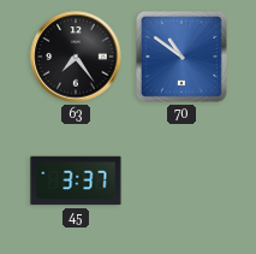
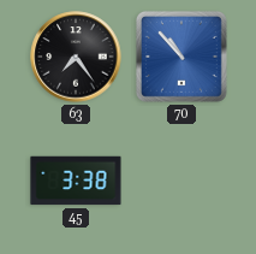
70: 10:51 -> 10:53 (181, 57)
45: 3:37 -> 3:38 (76, 181)
